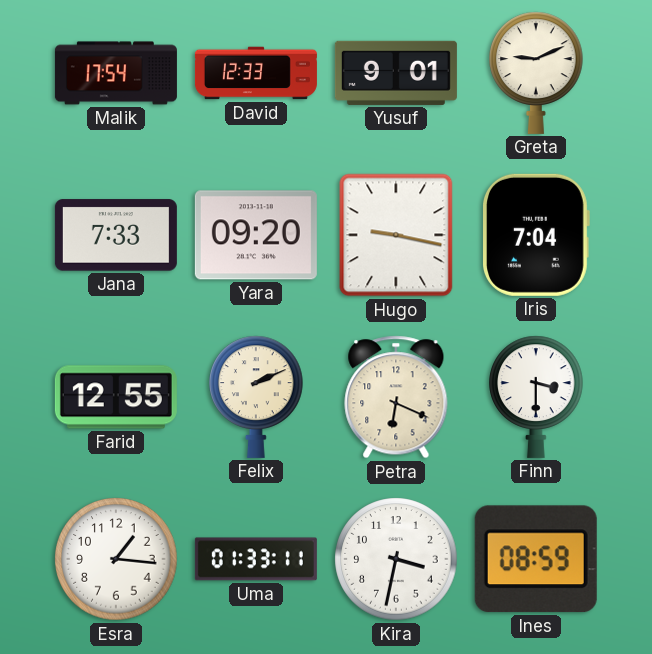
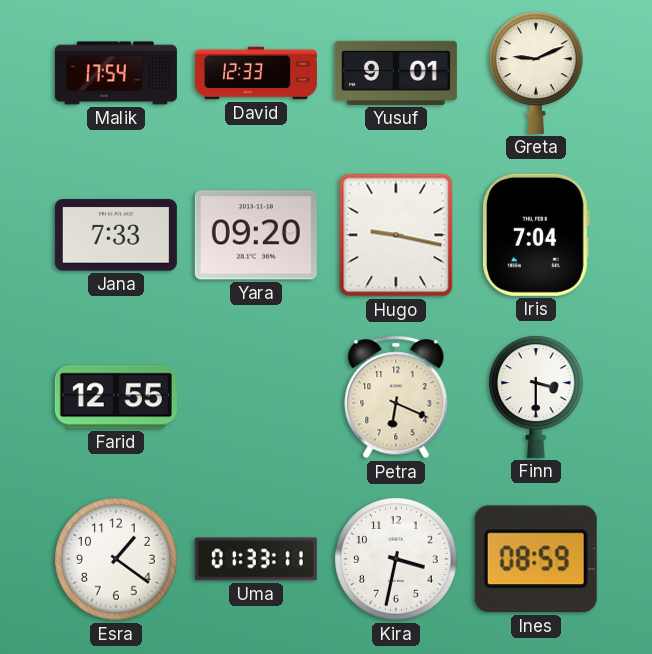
Felix: 2:11 -> none (256, 397)
Esra: 1:16 -> 1:21 (116, 559)
